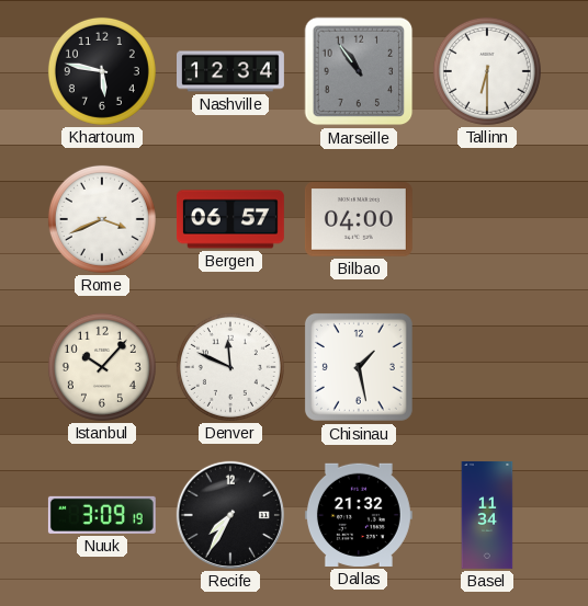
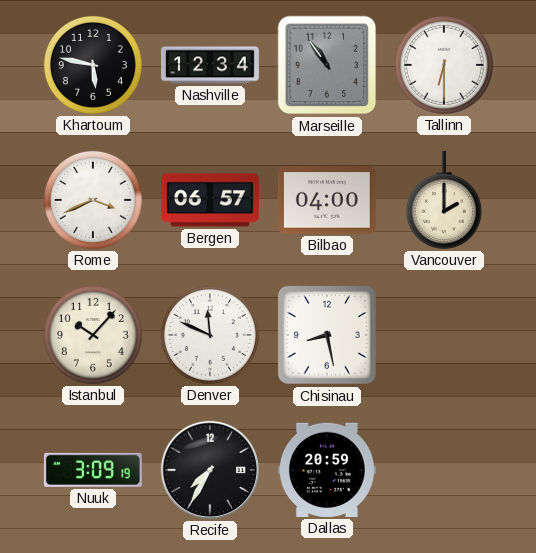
Vancouver: none -> 2:00 (444, 200)
Chisinau: 1:28 -> 8:28 (327, 335)
Dallas: 21:32 -> 20:59 (327, 470)
Basel: 11:34 -> none (487, 515)
